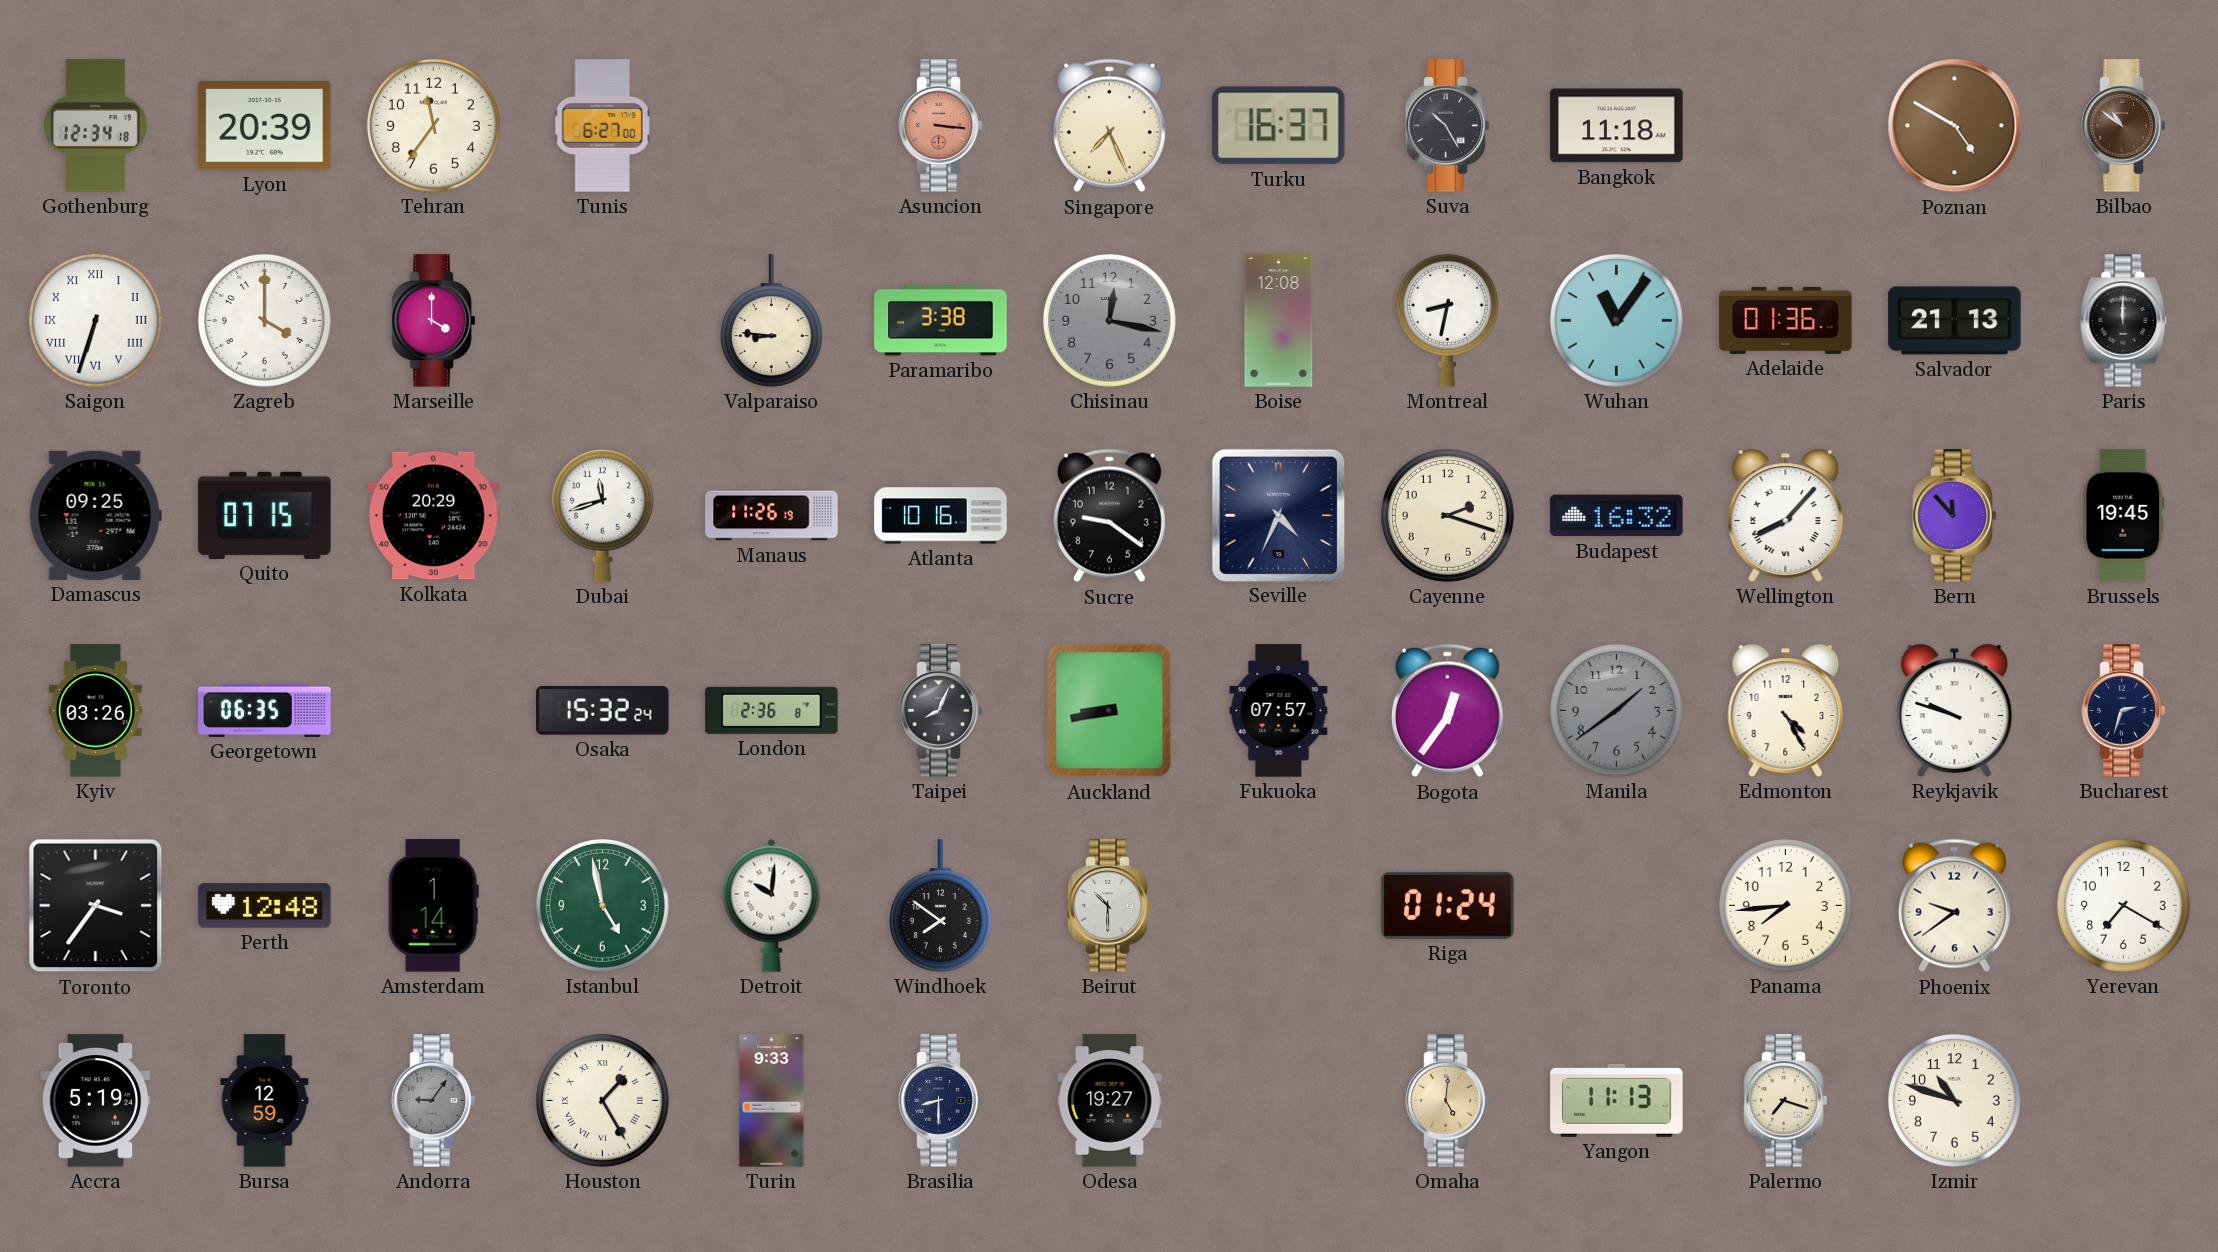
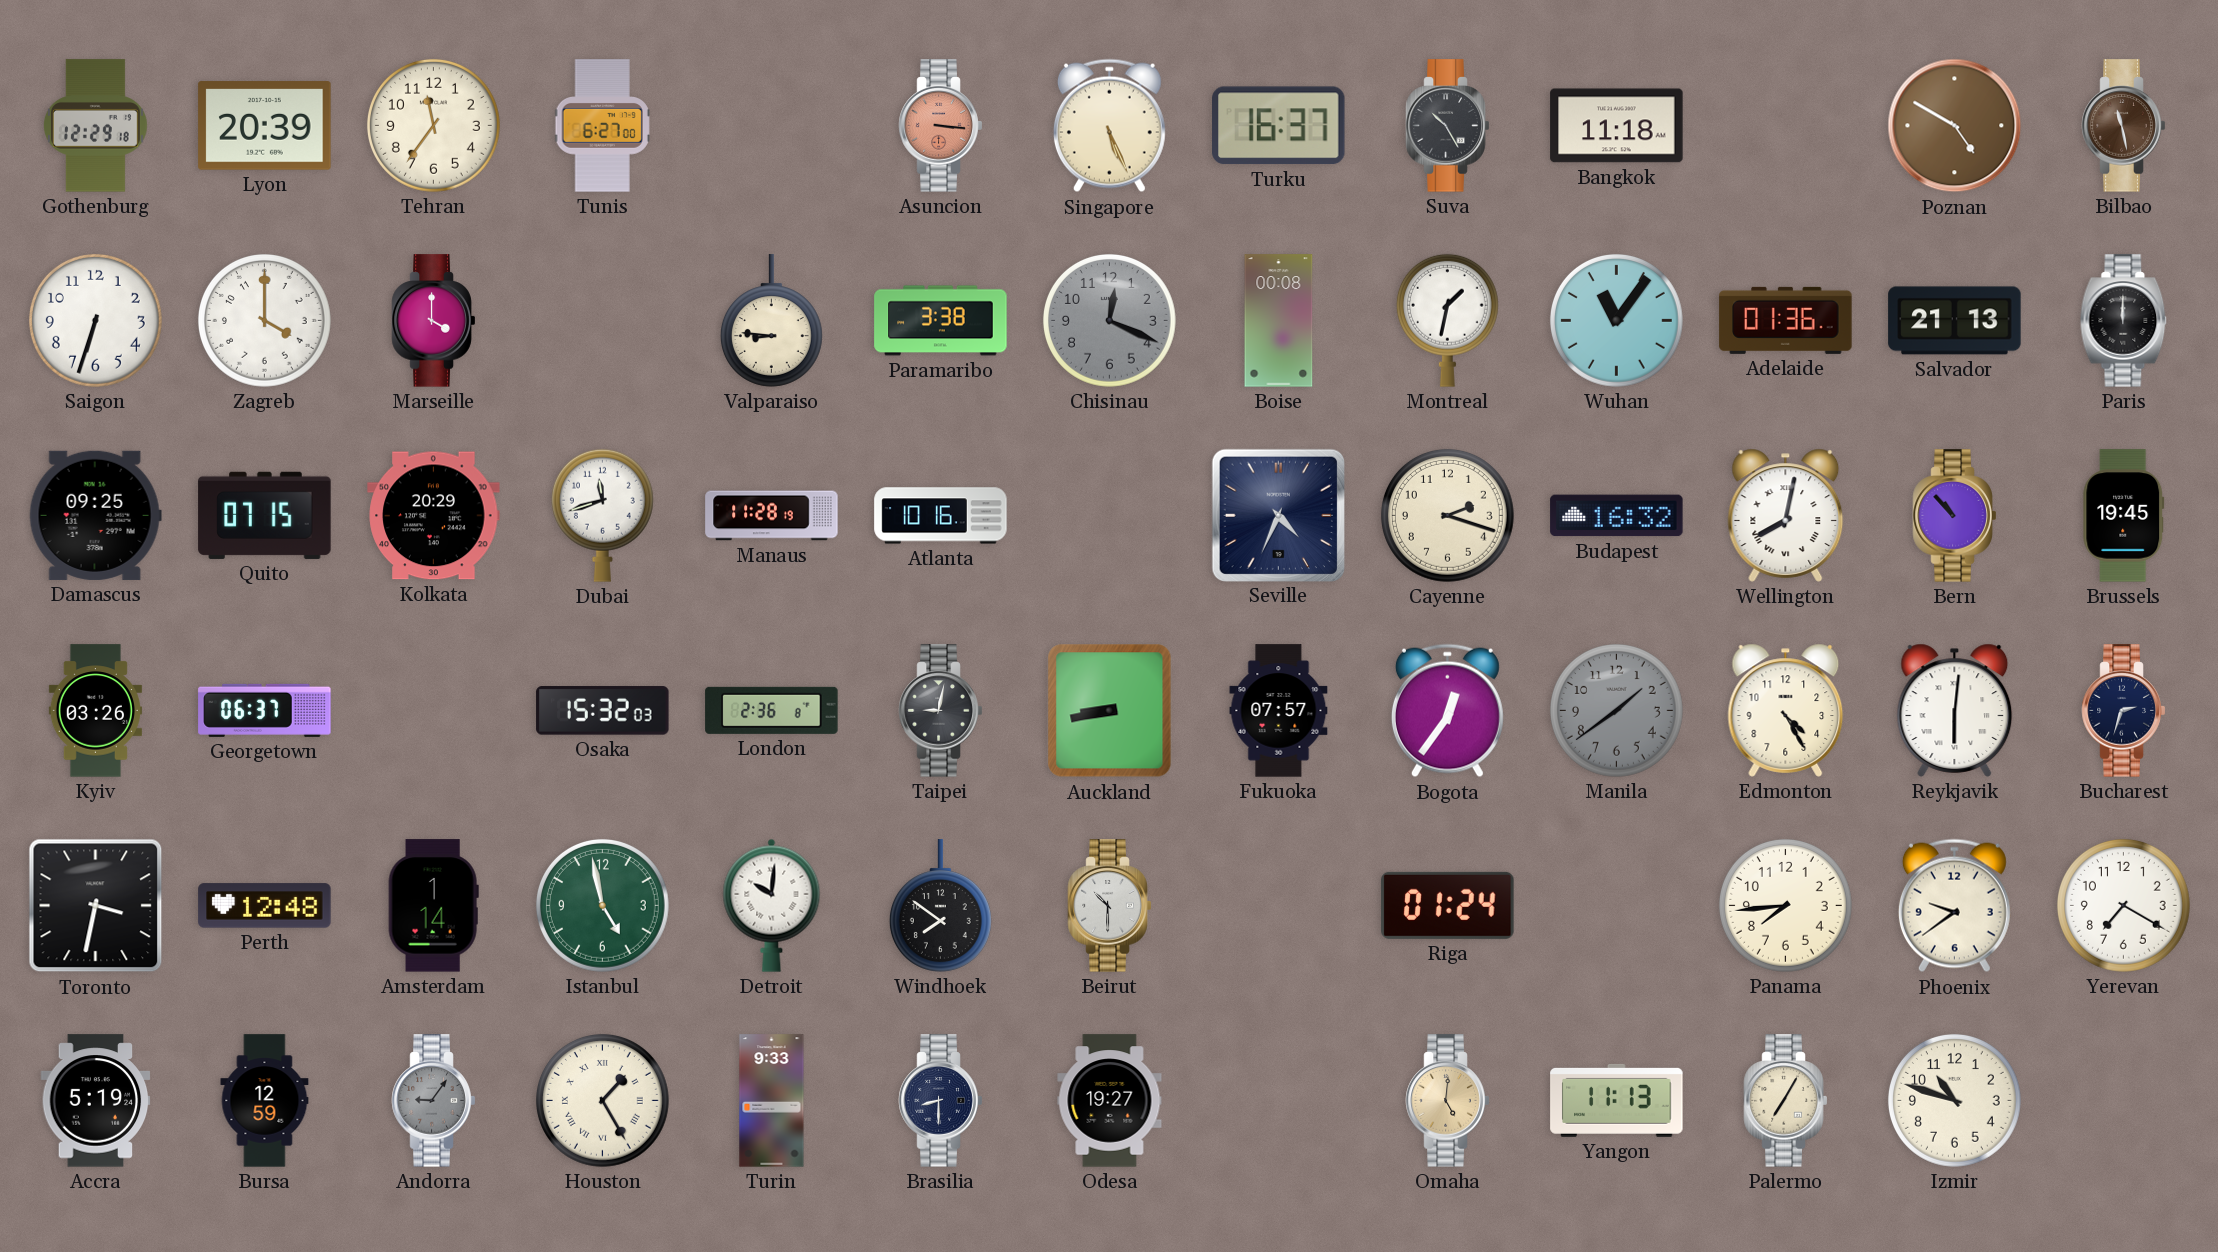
Gothenburg: 12:34 -> 12:29 (95, 126)
Singapore: 7:26 -> 5:26 (1109, 126)
Bilbao: 10:51 -> 11:28 (2124, 126)
Saigon numerals: Roman -> Arabic (95, 320)
Chisinau: 12:17 -> 12:19 (1109, 320)
Boise: 12:08 -> 00:08 (1279, 321)
Montreal: 8:32 -> 1:32 (1447, 320)
Manaus: 11:26 -> 11:28 (772, 516)
Sucre: 9:21 -> none (1109, 516)
Wellington: 8:07 -> 8:02 (1786, 515)
Bern: 11:53 -> 10:53 (1955, 516)
Georgetown: 06:35 -> 06:37 (265, 710)
Osaka: 15:32:24 -> 15:32:03 (603, 711)
Taipei: 8:04 -> 9:02 (941, 711)
Reykjavik: 9:48 -> 6:01 (1955, 710)
Toronto: 3:36 -> 3:32 (96, 906)
Palermo: 7:18 -> 7:05 (1786, 1101)
